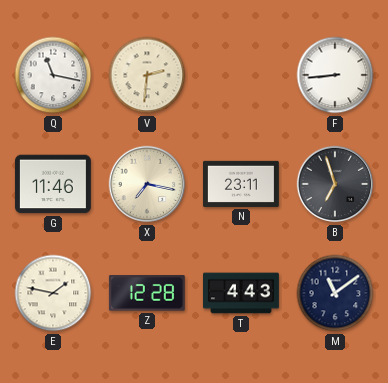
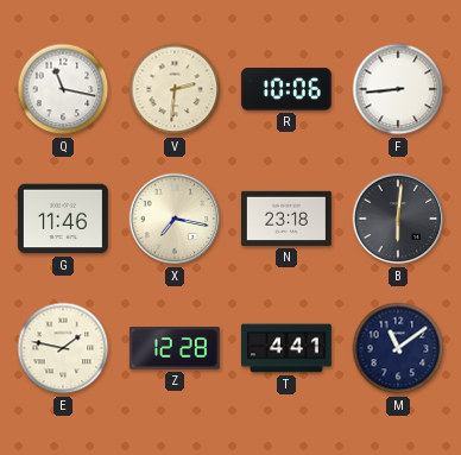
R: none -> 10:06 (286, 90)
N: 23:11 -> 23:18 (288, 219)
B: 6:57 -> 6:01 (398, 219)
T: 4:43 -> 4:41 (288, 348)
